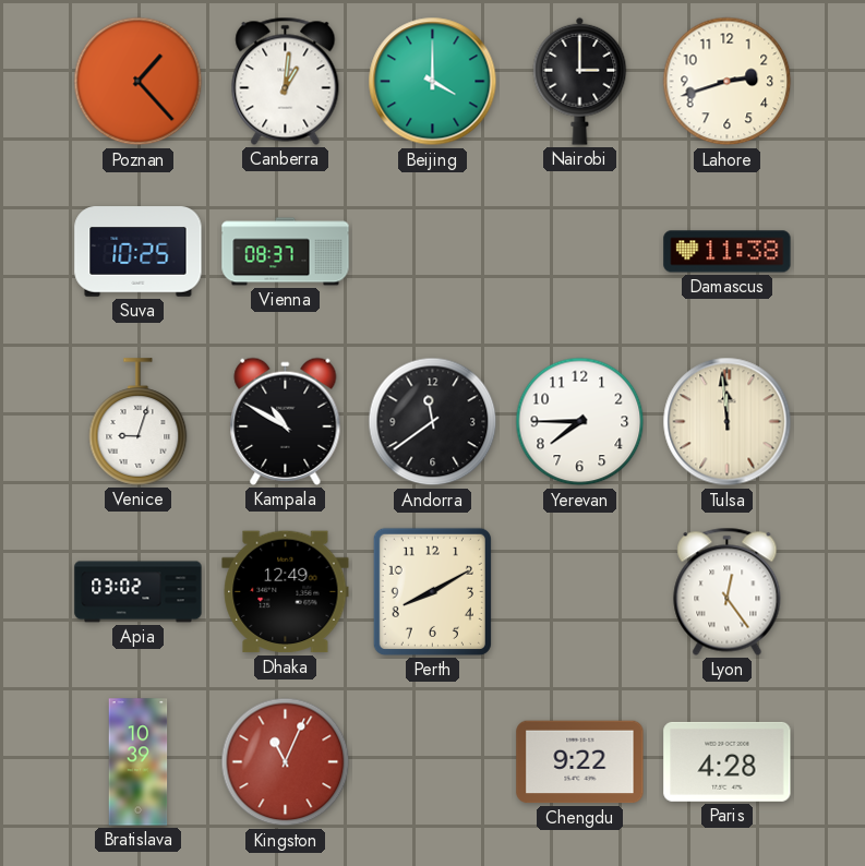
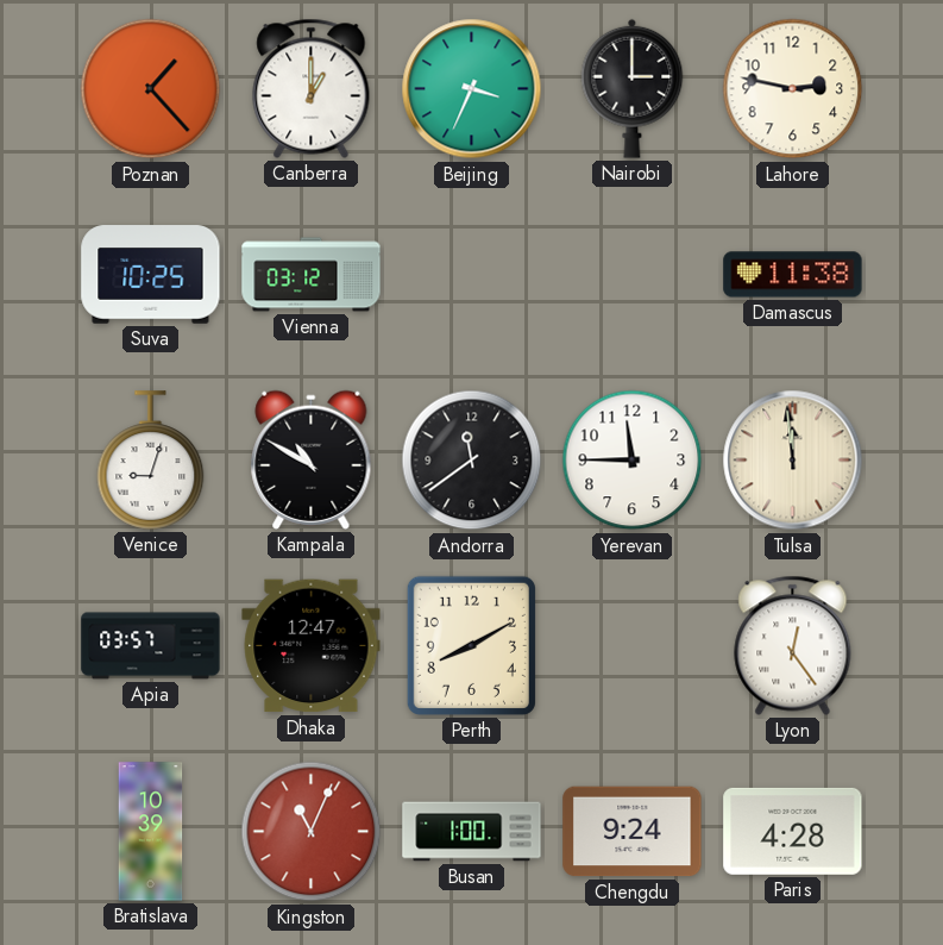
Canberra: 1:01 -> 1:00 (312, 88)
Beijing: 4:00 -> 3:34 (472, 89)
Lahore: 2:42 -> 2:47 (793, 89)
Vienna: 08:37 -> 03:12 (312, 275)
Yerevan: 7:45 -> 11:45 (633, 461)
Apia: 03:02 -> 03:57 (151, 646)
Dhaka: 12:49 -> 12:47 (312, 646)
Busan: none -> 1:00 (472, 832)
Chengdu: 9:22 -> 9:24 (633, 832)
